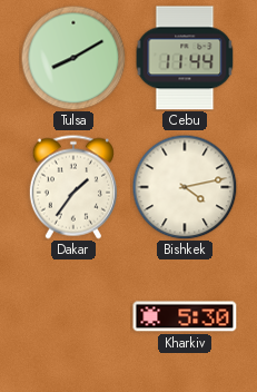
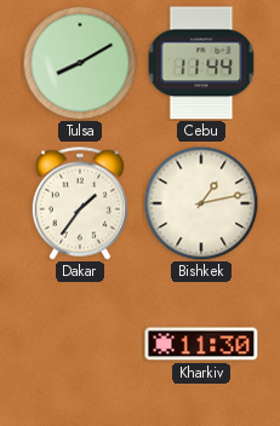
Bishkek: 4:13 -> 1:13 (201, 203)
Kharkiv: 5:30 -> 11:30 (201, 344)
